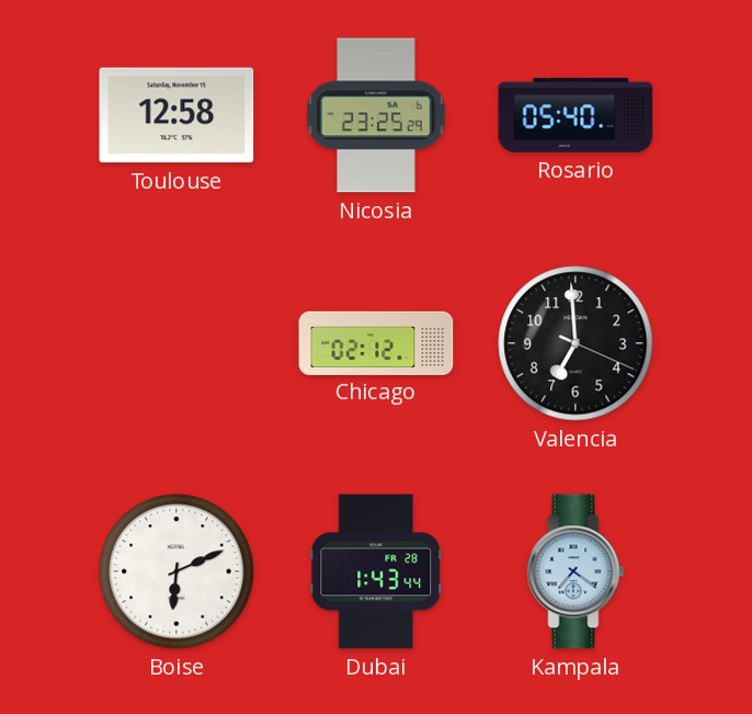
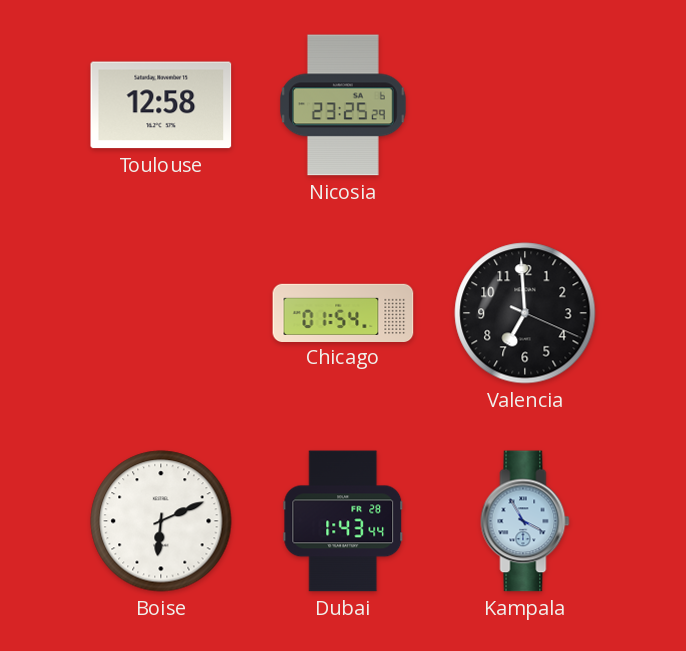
Rosario: 05:40 -> none (576, 116)
Chicago: 02:12 -> 01:54 (343, 312)
Kampala: 7:21 -> 3:55 (525, 521)
